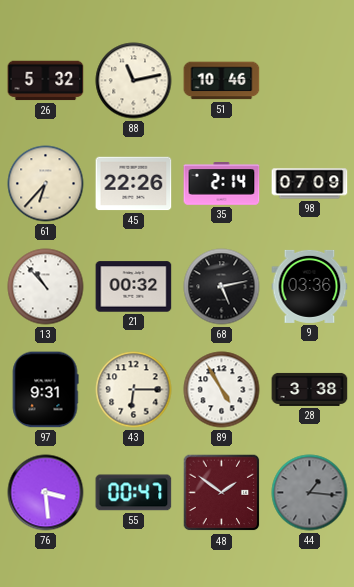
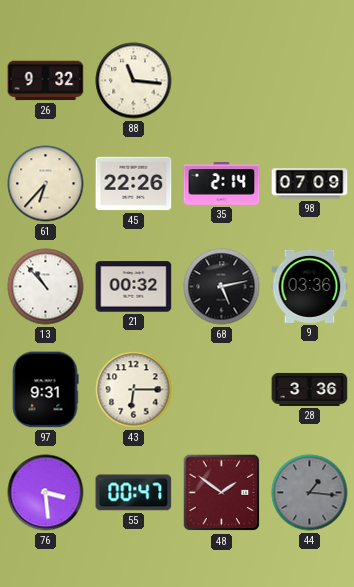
26: 5:32 -> 9:32 (46, 81)
88: 11:13 -> 11:16 (134, 81)
51: 10:46 -> none (222, 81)
89: 4:55 -> none (222, 390)
28: 3:38 -> 3:36 (310, 389)
